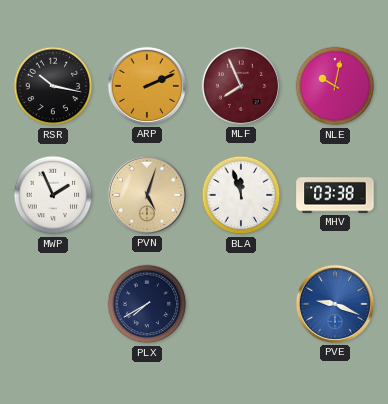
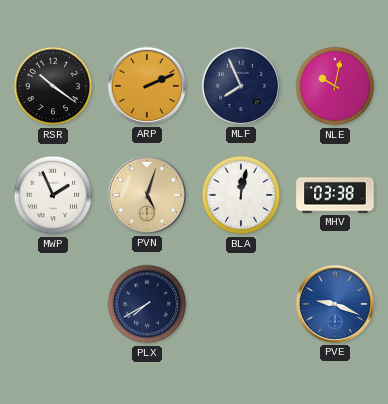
RSR: 10:17 -> 10:21 (53, 86)
MLF dial: burgundy -> navy (241, 86)
BLA: 11:57 -> 12:02 (241, 195)
